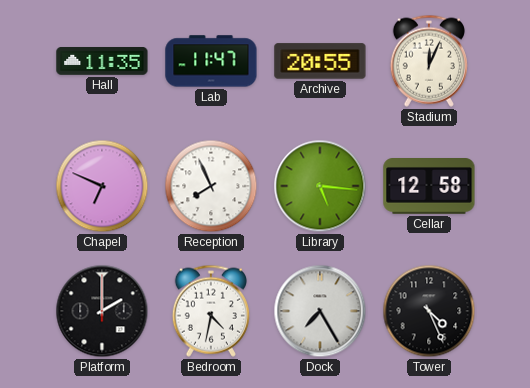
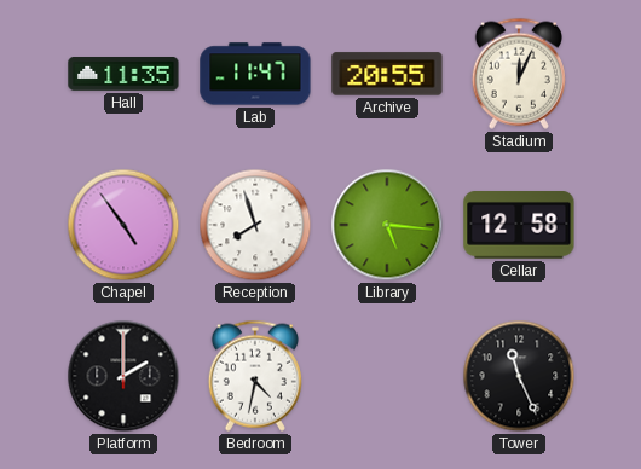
Chapel: 6:49 -> 4:54 (123, 225)
Reception: 7:56 -> 7:57 (255, 225)
Dock: 7:25 -> none (320, 311)
Tower: 4:26 -> 11:26 (519, 376)
